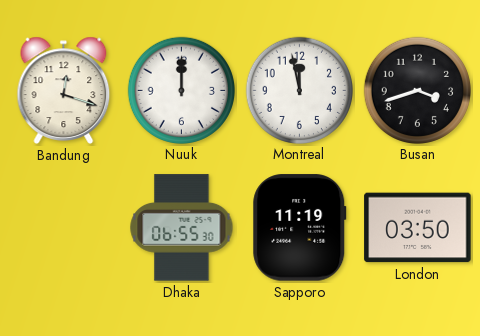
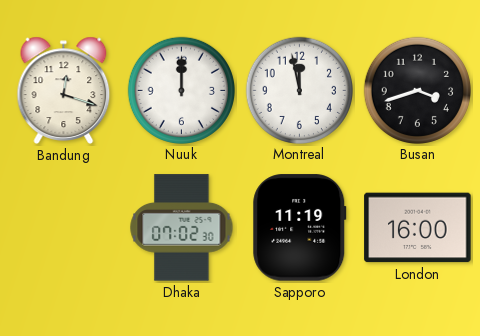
Dhaka: 06:55 -> 07:02 (182, 228)
London: 03:50 -> 16:00 (418, 228)
